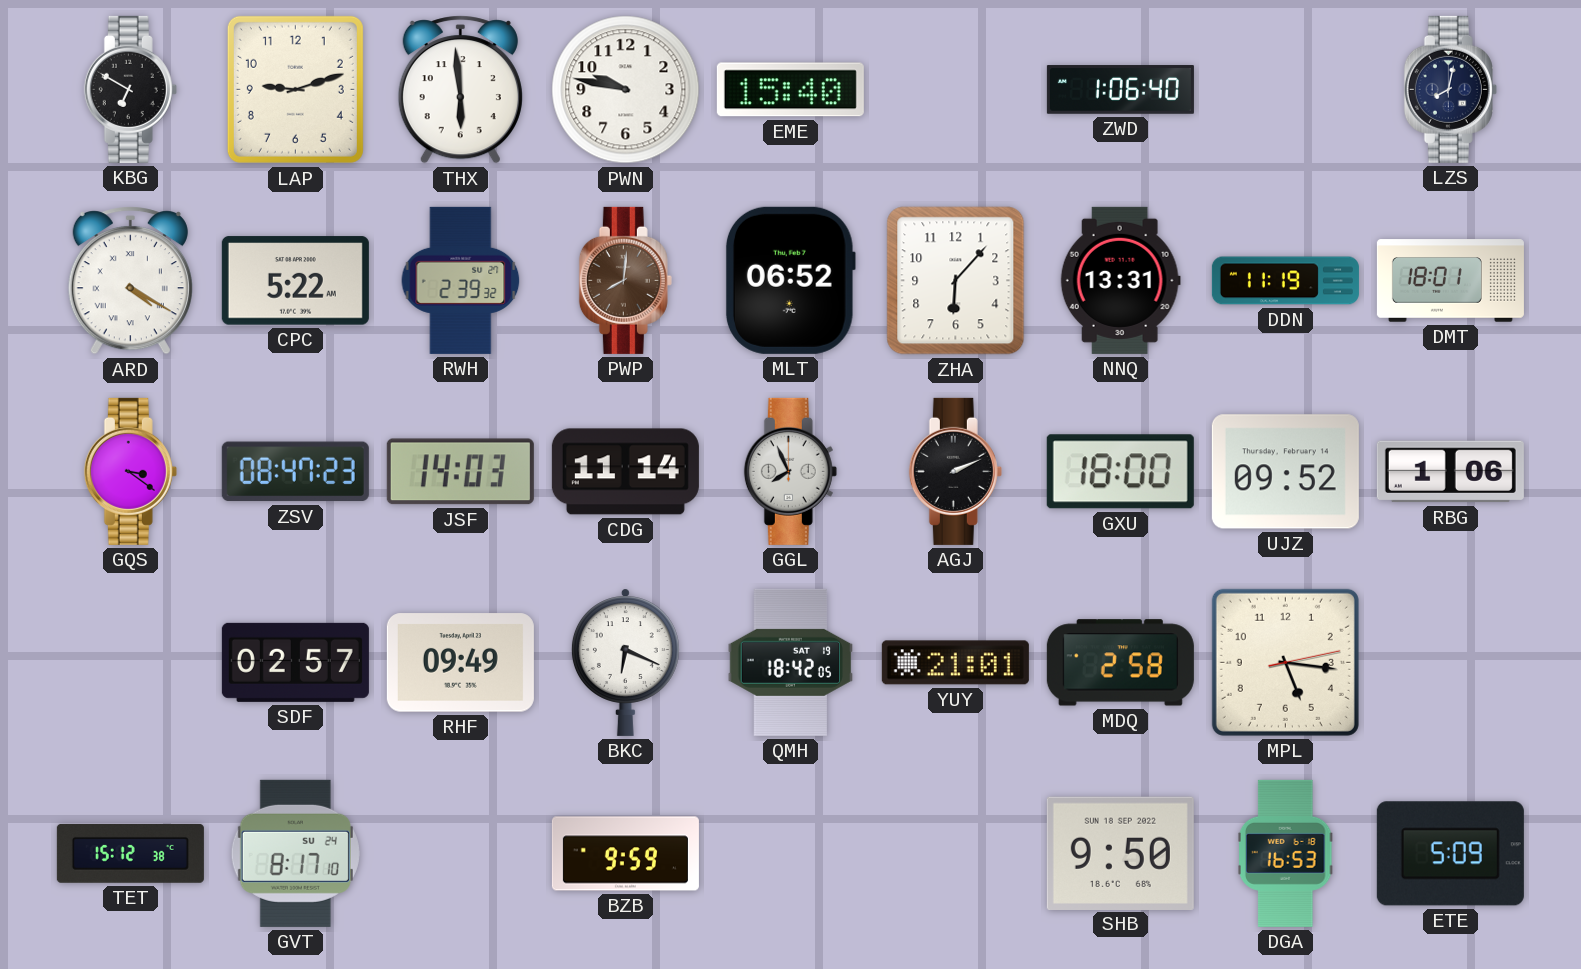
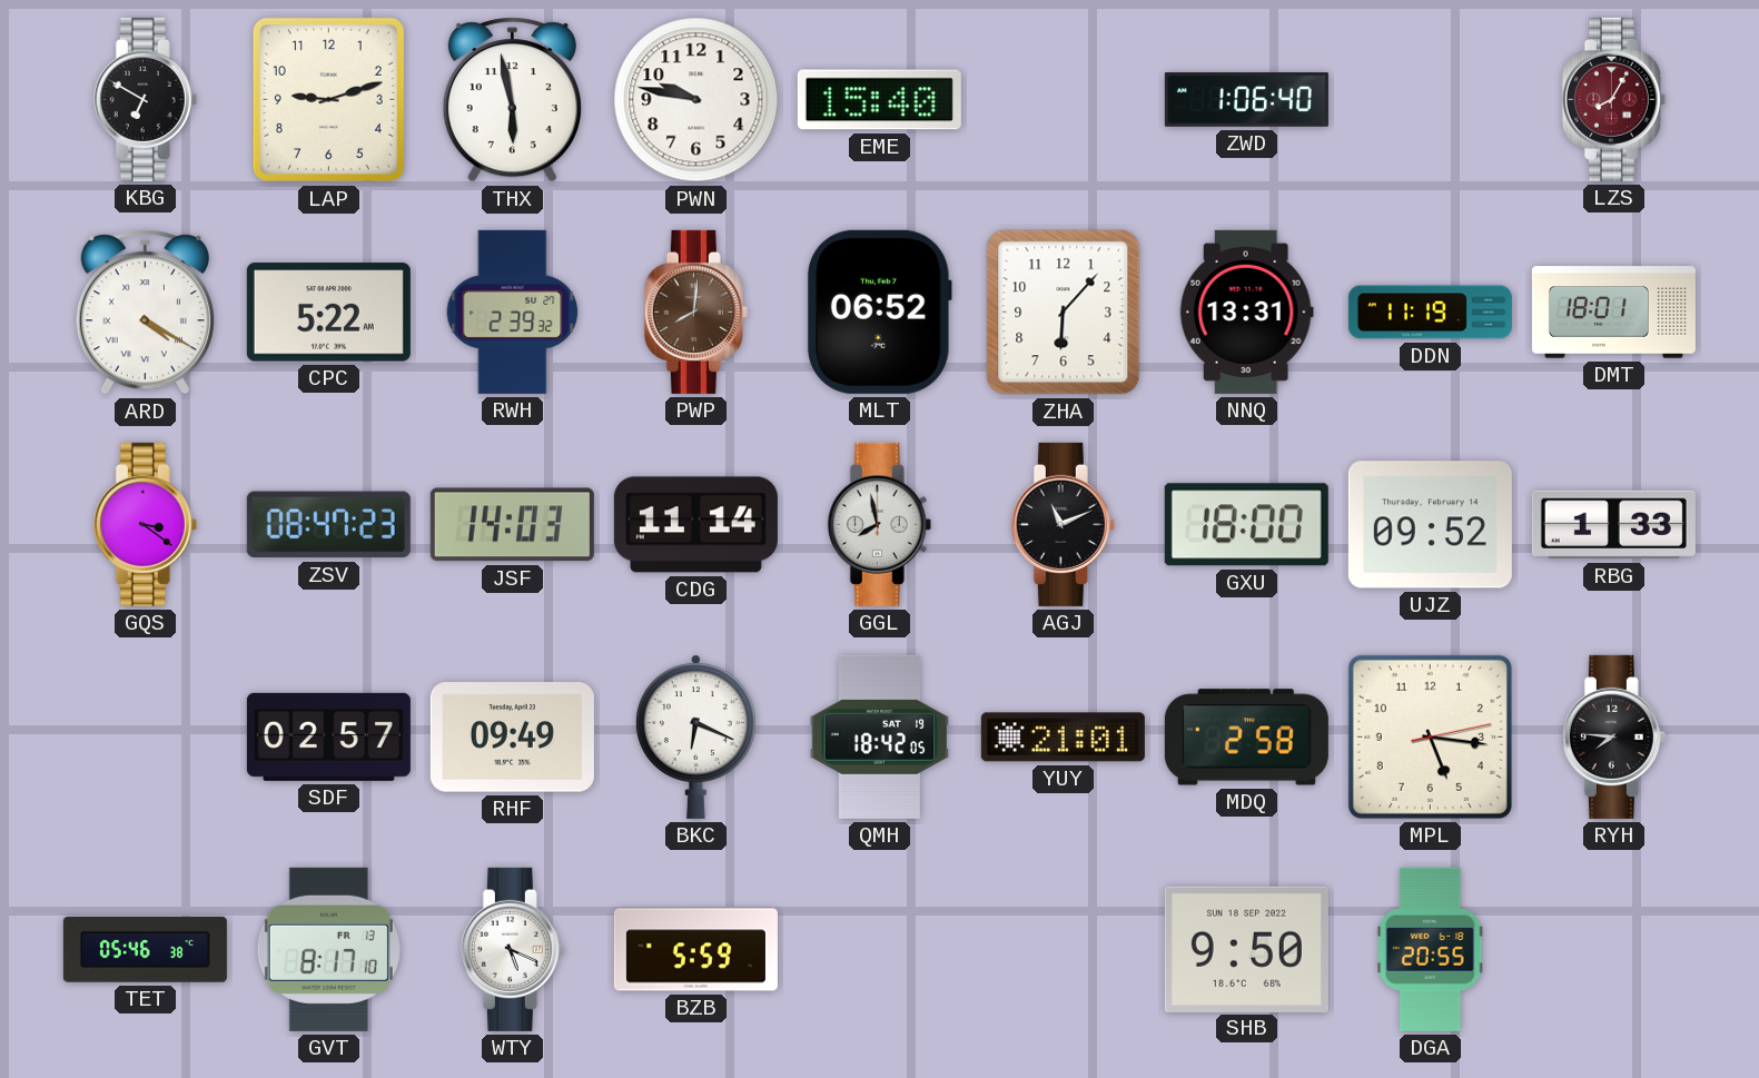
THX: 5:59 -> 5:58 (512, 100)
LZS: 8:02 -> 8:05 (1613, 99)
LZS dial: navy -> burgundy (1613, 99)
GGL: 7:56 -> 7:58 (879, 524)
AGJ: 2:11 -> 11:11 (1063, 524)
RBG: 1:06 -> 1:33 (1613, 525)
RYH: none -> 7:46 (1613, 736)
TET: 15:12 -> 05:46 (145, 950)
GVT date: SU 24 -> FR 13 (328, 949)
WTY: none -> 5:19 (512, 949)
BZB: 9:59 -> 5:59 (695, 950)
DGA: 16:53 -> 20:55 (1430, 949)
ETE: 5:09 -> none (1450, 854)
